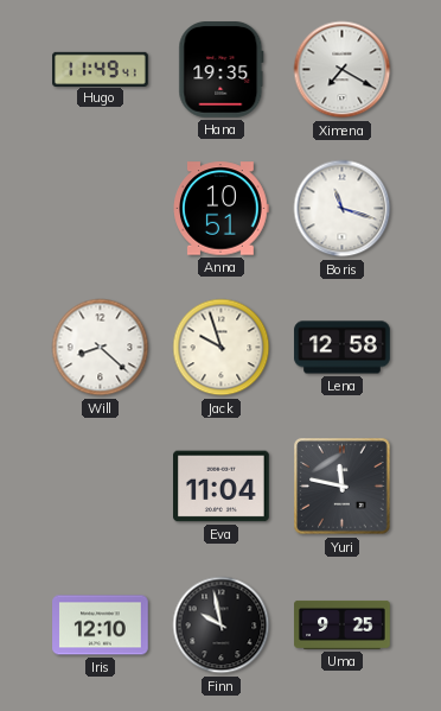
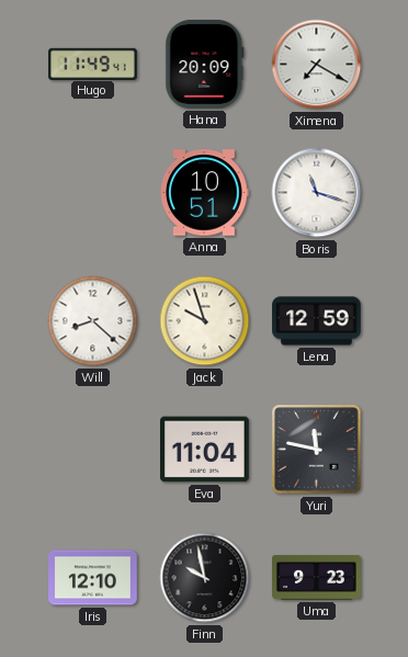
Hana: 19:35 -> 20:09 (205, 65)
Lena: 12:58 -> 12:59 (317, 321)
Uma: 9:25 -> 9:23 (317, 577)
